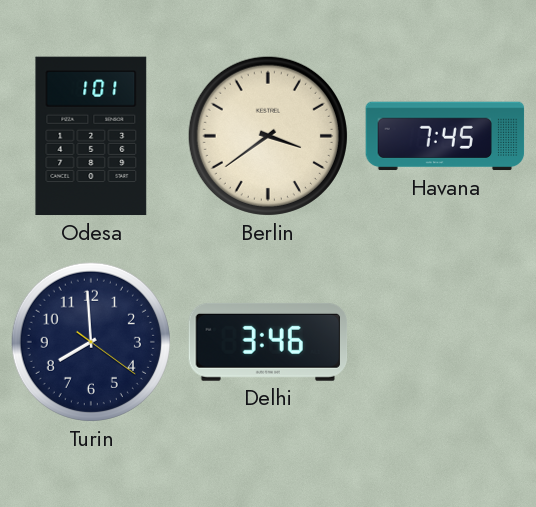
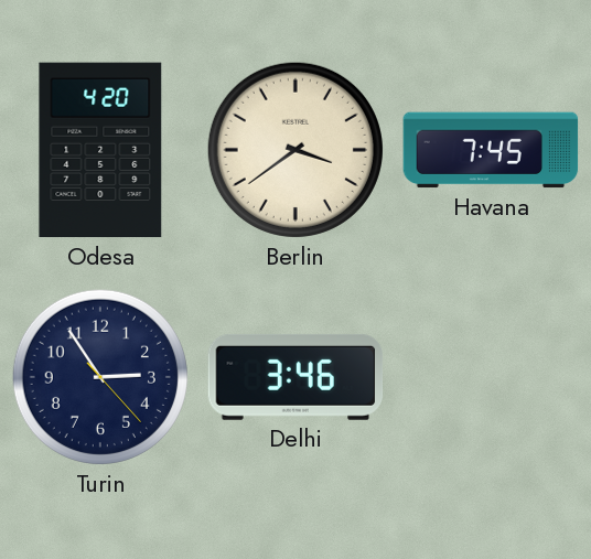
Odesa: 1:01 -> 4:20 (100, 150)
Turin: 7:59 -> 2:54 (100, 377)
